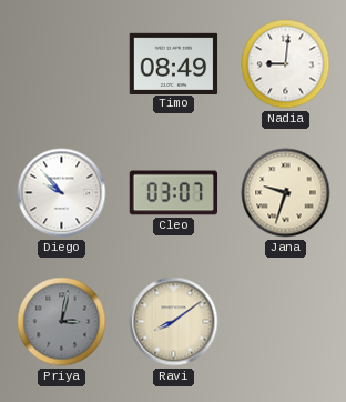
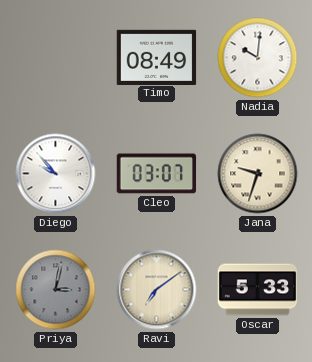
Nadia: 9:01 -> 10:01 (258, 58)
Ravi: 8:09 -> 7:09 (157, 290)
Oscar: none -> 5:33 (258, 290)
